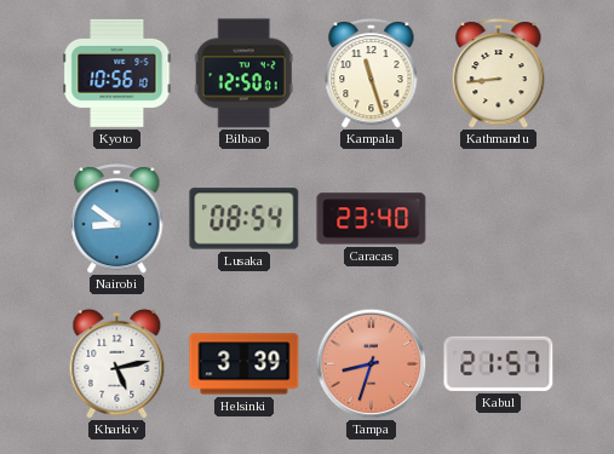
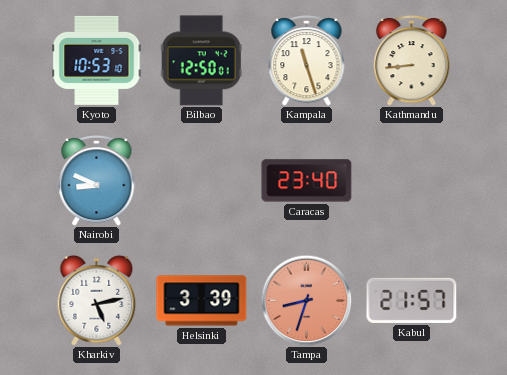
Kyoto: 10:56 -> 10:53 (97, 60)
Nairobi: 8:51 -> 8:49 (97, 180)
Lusaka: 08:54 -> none (245, 219)
